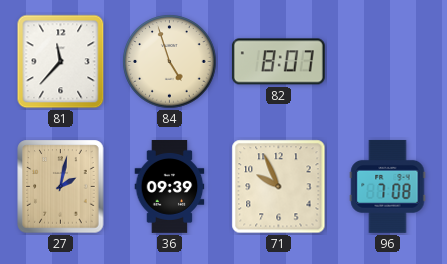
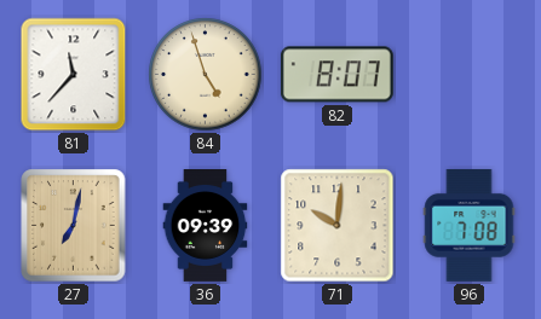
27: 2:02 -> 7:02 (74, 226)
71: 9:56 -> 10:01 (338, 226)
